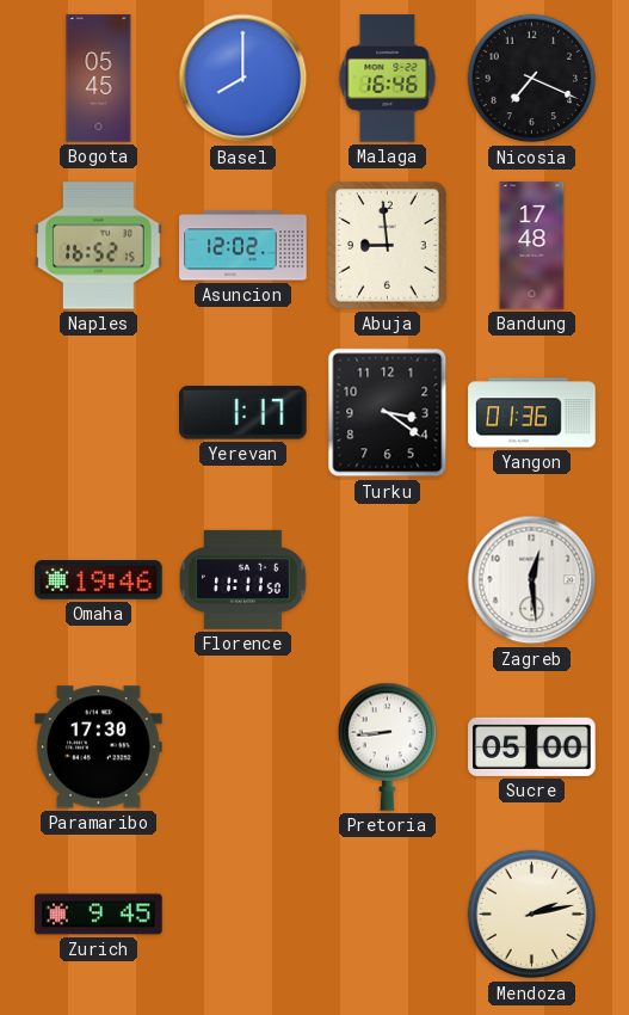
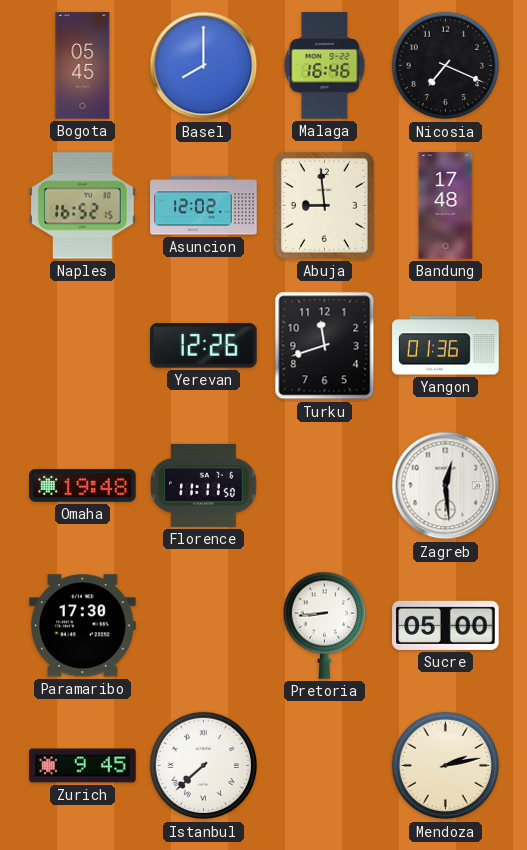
Yerevan: 1:17 -> 12:26 (204, 346)
Turku: 3:21 -> 11:42 (325, 346)
Omaha: 19:46 -> 19:48 (83, 486)
Istanbul: none -> 7:38 (204, 766)
